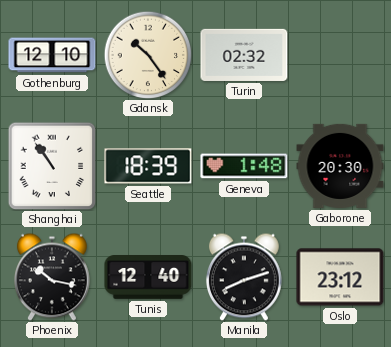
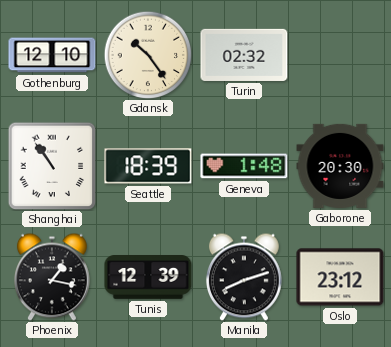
Phoenix: 10:17 -> 1:17 (52, 277)
Tunis: 12:40 -> 12:39 (148, 277)
